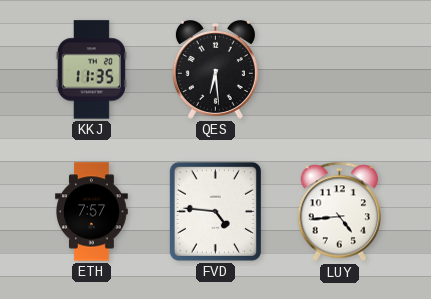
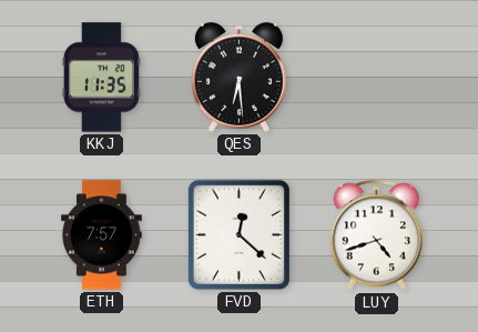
FVD: 4:46 -> 12:22 (238, 234)
LUY: 4:44 -> 4:42 (376, 235)
